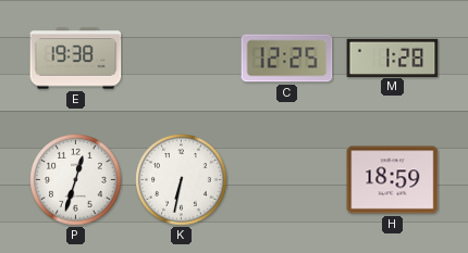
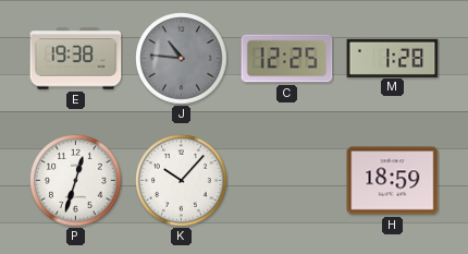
J: none -> 10:46 (182, 59)
K: 6:32 -> 10:07 (182, 181)
